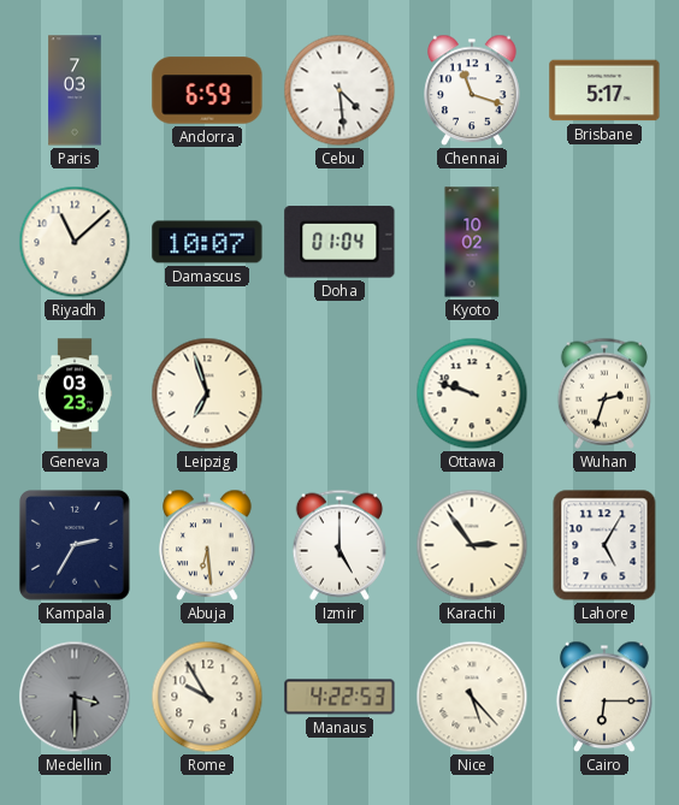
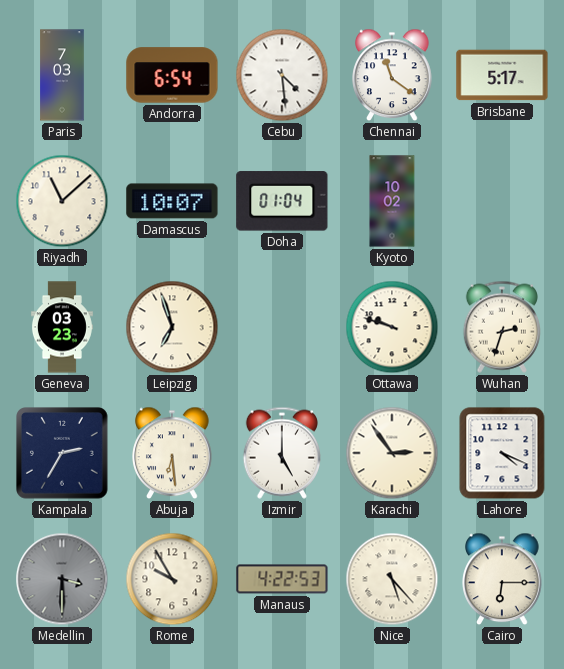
Andorra: 6:59 -> 6:54 (172, 75)
Chennai: 11:18 -> 11:21 (392, 75)
Lahore: 5:05 -> 4:19 (502, 453)
